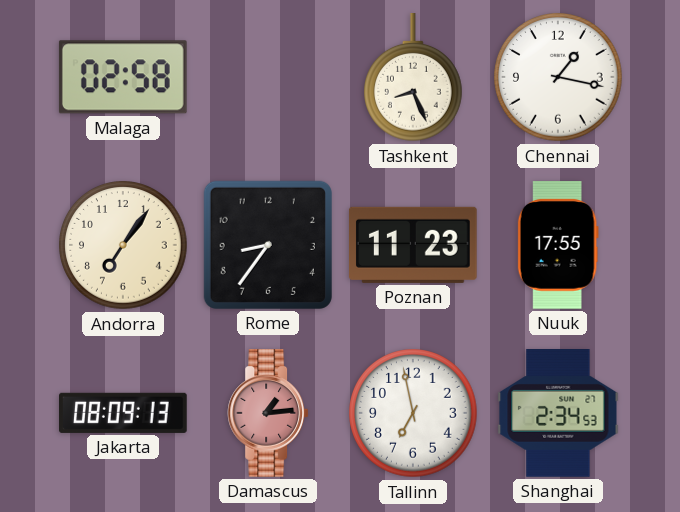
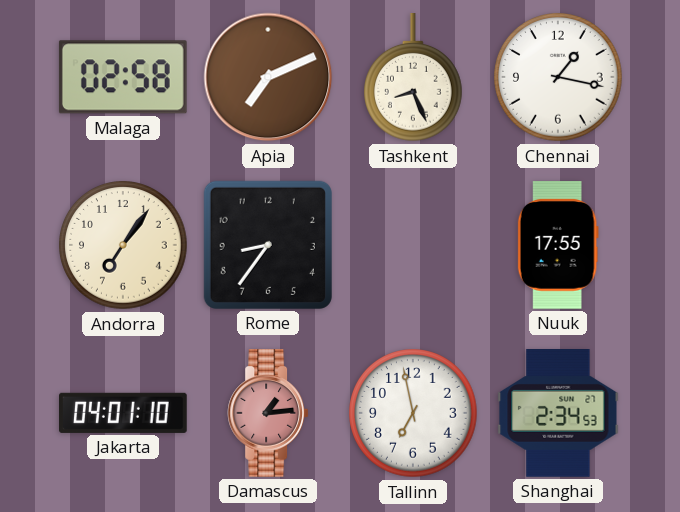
Apia: none -> 7:11 (268, 77)
Poznan: 11:23 -> none (413, 245)
Jakarta: 08:09 -> 04:01 (124, 413)
